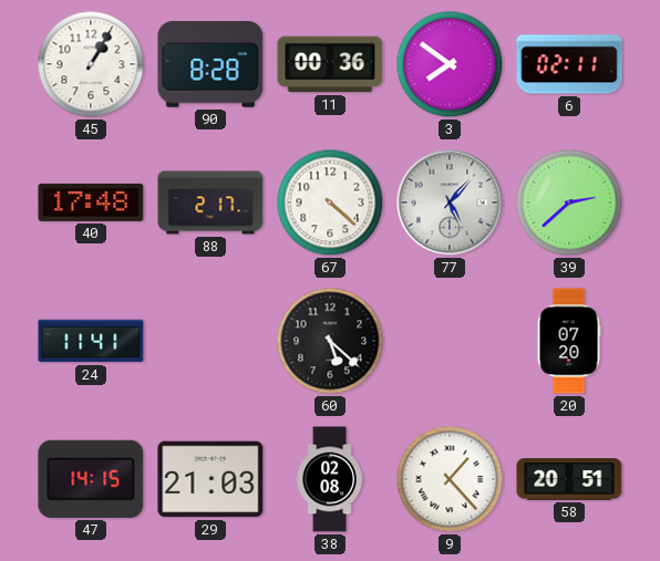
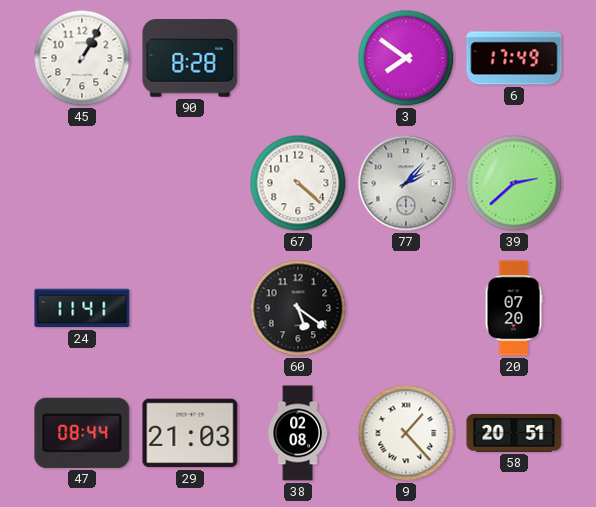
11: 00:36 -> none (330, 64)
6: 02:11 -> 17:49 (514, 58)
40: 17:48 -> none (91, 202)
88: 2:17 -> none (210, 202)
77: 5:07 -> 2:07 (406, 183)
60: 5:22 -> 5:21 (298, 308)
47: 14:15 -> 08:44 (82, 433)
